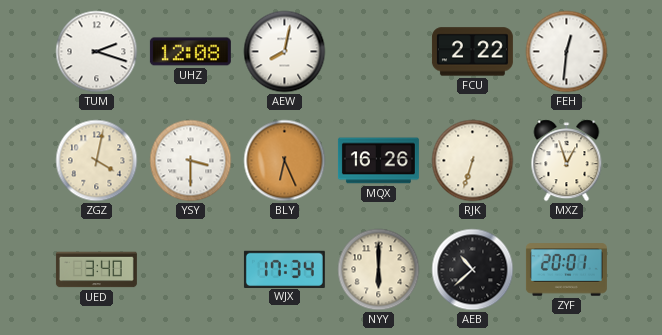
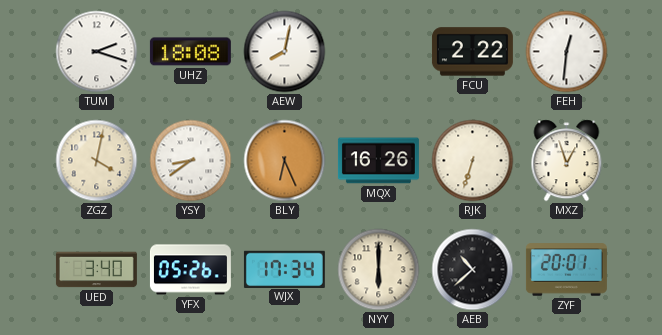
UHZ: 12:08 -> 18:08 (190, 52)
YSY: 3:30 -> 8:39 (191, 161)
YFX: none -> 05:26 (190, 270)
